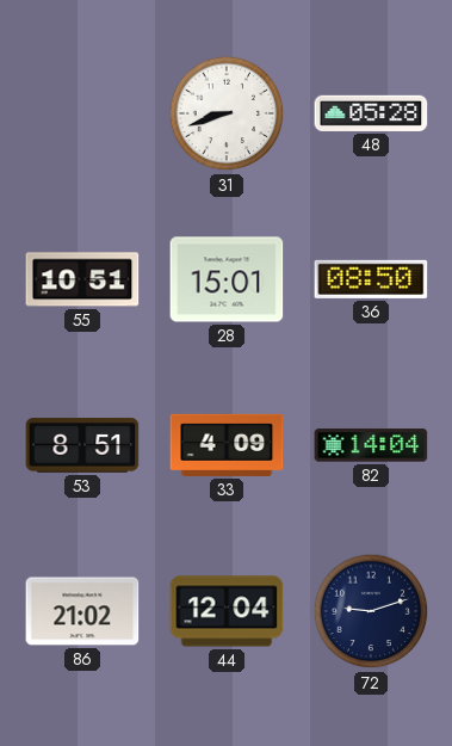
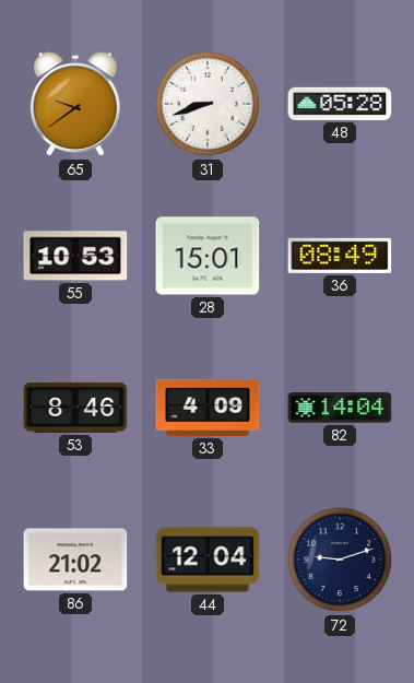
65: none -> 9:39 (75, 105)
55: 10:51 -> 10:53 (75, 256)
36: 08:50 -> 08:49 (340, 256)
53: 8:51 -> 8:46 (75, 408)
